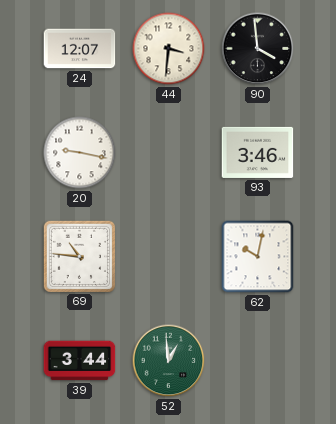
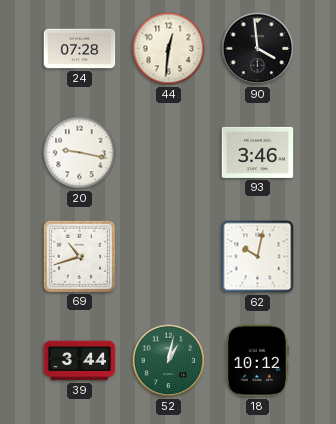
24: 12:07 -> 07:28 (80, 49)
44: 3:31 -> 12:31 (169, 49)
69: 10:46 -> 10:42 (79, 256)
52: 12:59 -> 1:02 (169, 361)
18: none -> 10:12 (257, 361)
